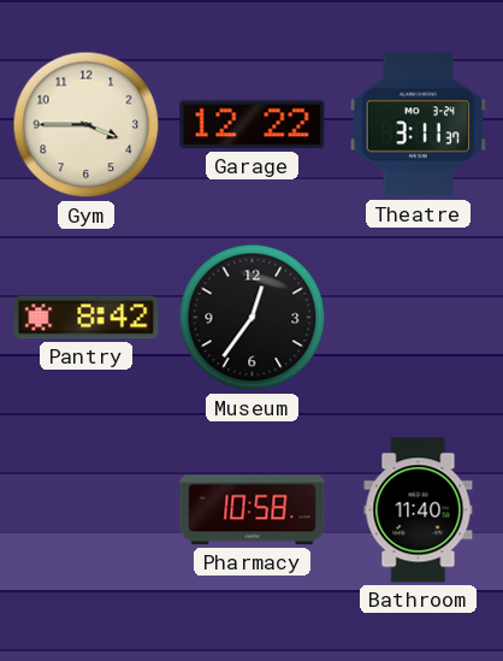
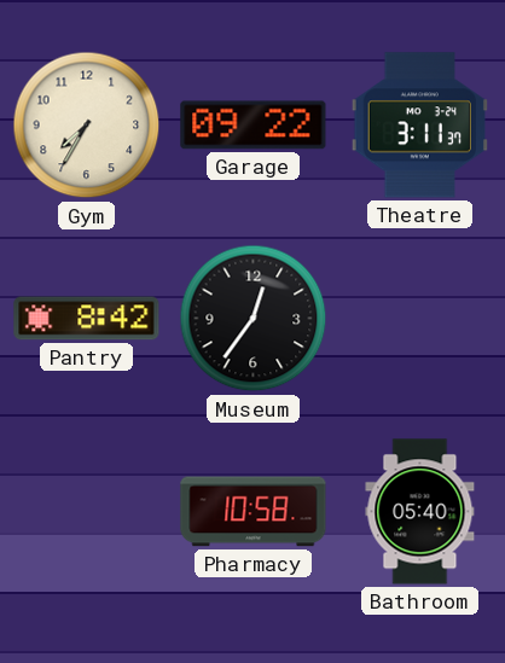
Gym: 3:45 -> 7:35 (87, 126)
Garage: 12:22 -> 09:22 (254, 126)
Bathroom: 11:40 -> 05:40 (420, 512)
